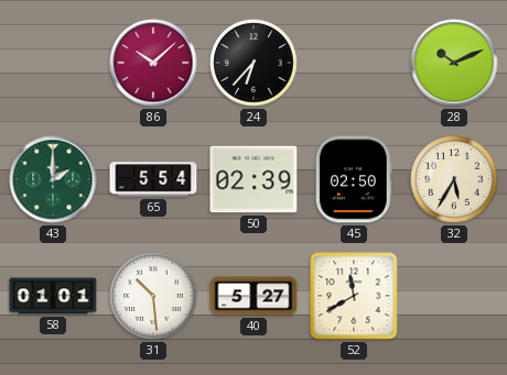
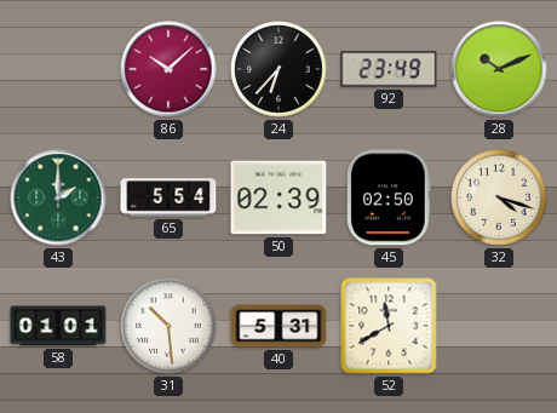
92: none -> 23:49 (389, 69)
32: 5:35 -> 4:18 (499, 197)
40: 5:27 -> 5:31 (278, 326)
